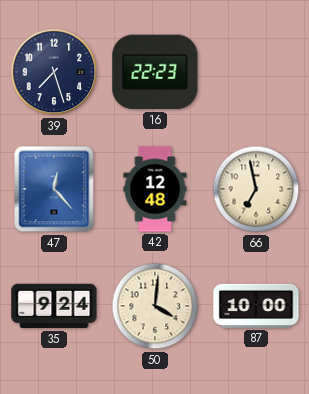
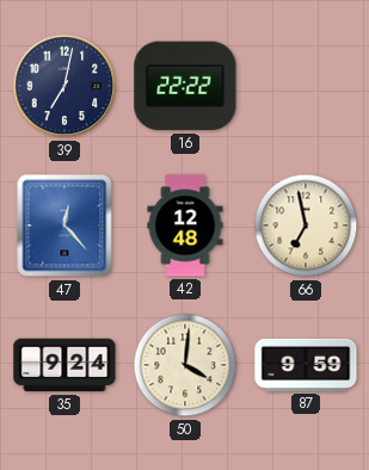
39: 7:27 -> 7:02 (64, 86)
16: 22:23 -> 22:22 (185, 86)
87: 10:00 -> 9:59 (306, 365)
